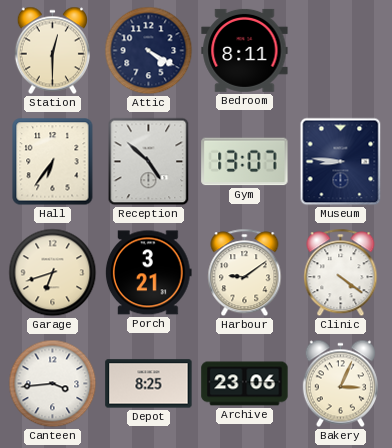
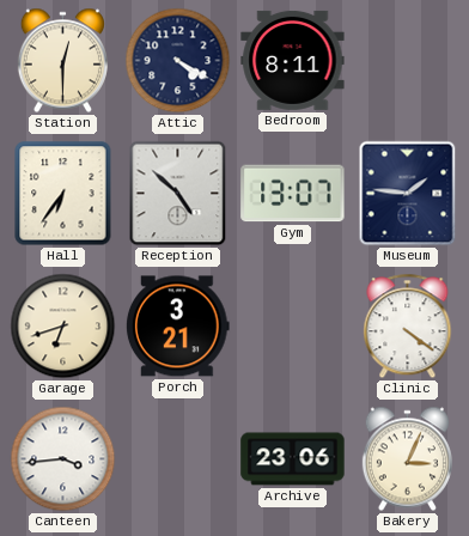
Museum: 8:46 -> 1:46 (408, 194)
Harbour: 9:09 -> none (245, 273)
Depot: 8:25 -> none (149, 384)
